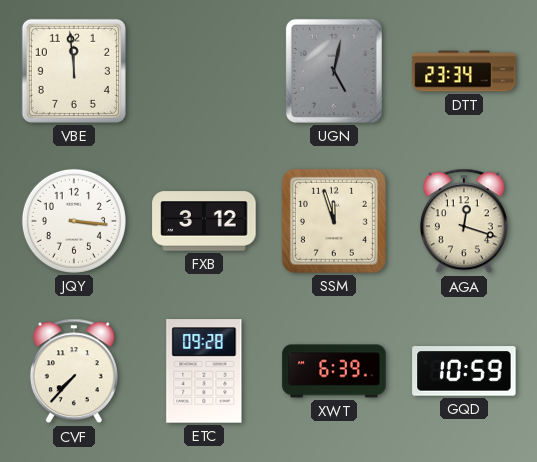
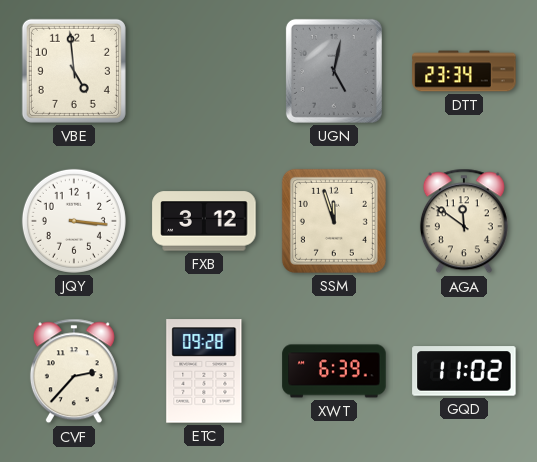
VBE: 11:59 -> 4:59 (74, 71)
AGA: 12:18 -> 11:51 (464, 221)
CVF: 7:37 -> 2:37 (74, 371)
GQD: 10:59 -> 11:02 (464, 371)
